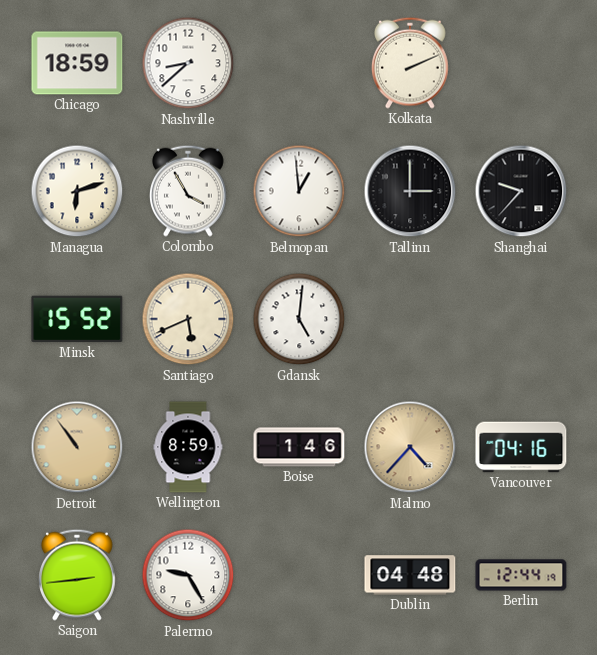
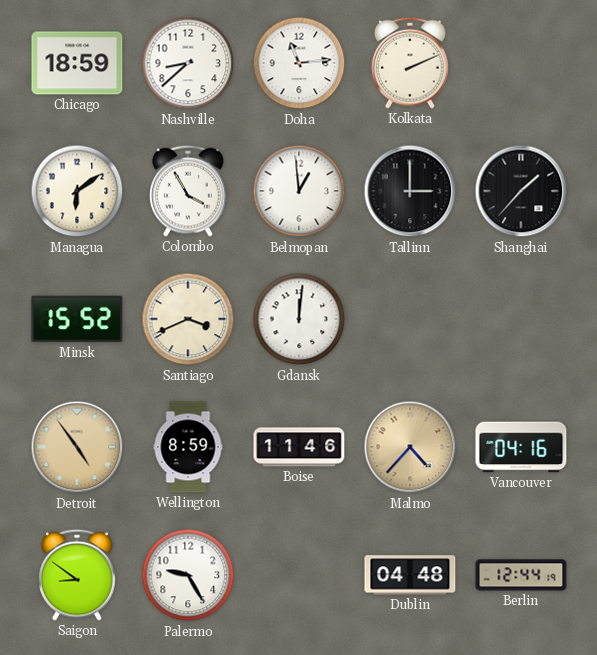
Doha: none -> 11:14 (299, 63)
Managua: 6:12 -> 6:09 (77, 191)
Shanghai: 9:37 -> 1:37 (521, 191)
Santiago: 5:41 -> 3:41 (188, 319)
Gdansk: 5:01 -> 12:01 (299, 319)
Detroit: 10:54 -> 4:54 (77, 447)
Boise: 1:46 -> 11:46 (299, 447)
Saigon: 2:44 -> 8:51 (78, 575)
